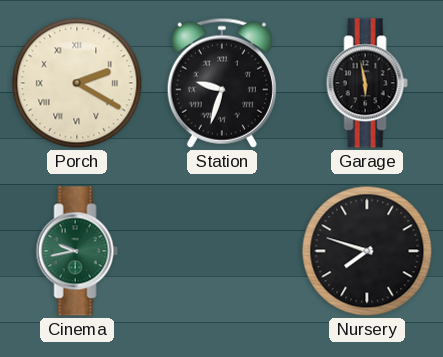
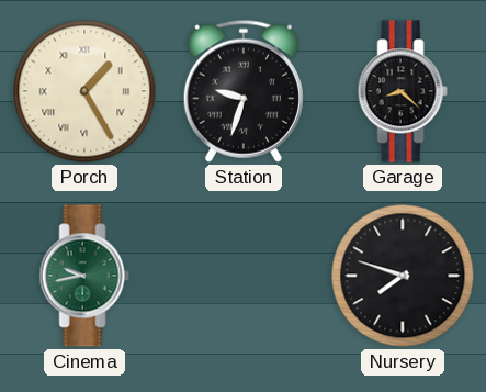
Porch: 2:20 -> 1:25 (84, 91)
Garage: 5:58 -> 8:22 (403, 91)
